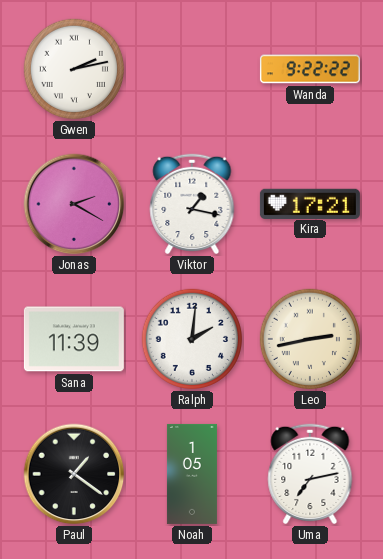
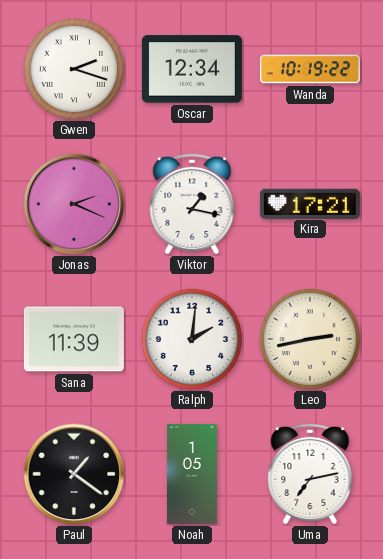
Gwen: 2:13 -> 2:18 (74, 69)
Oscar: none -> 12:34 (192, 69)
Wanda: 9:22 -> 10:19 (310, 69)
Jonas: 2:20 -> 2:19 (74, 204)
